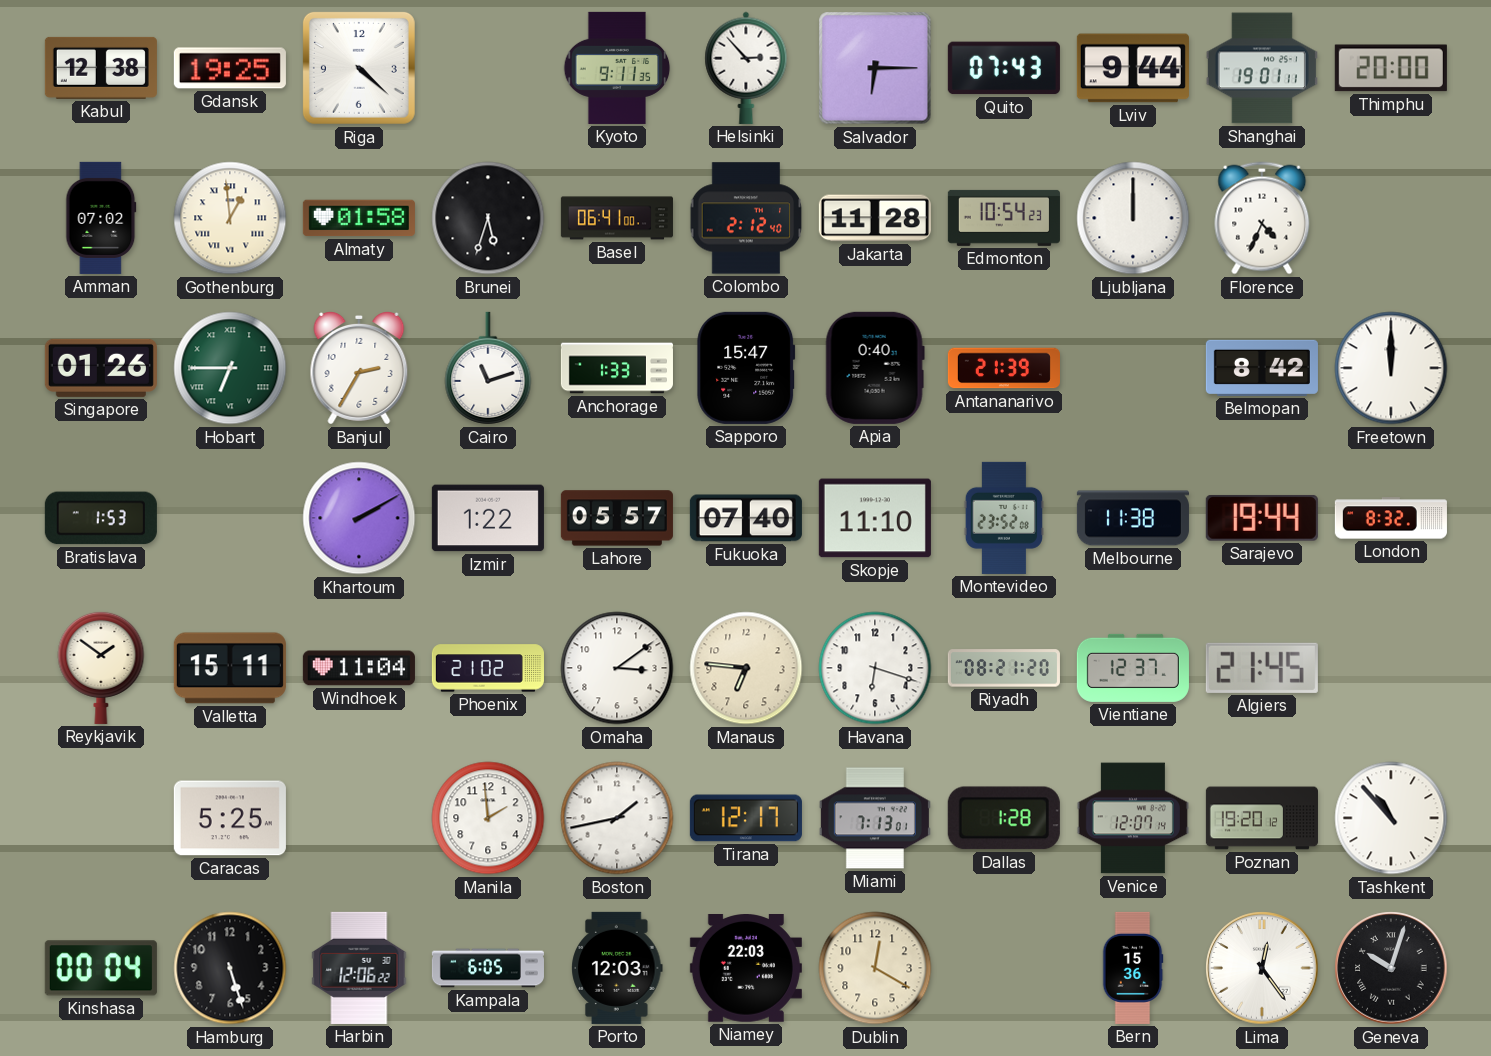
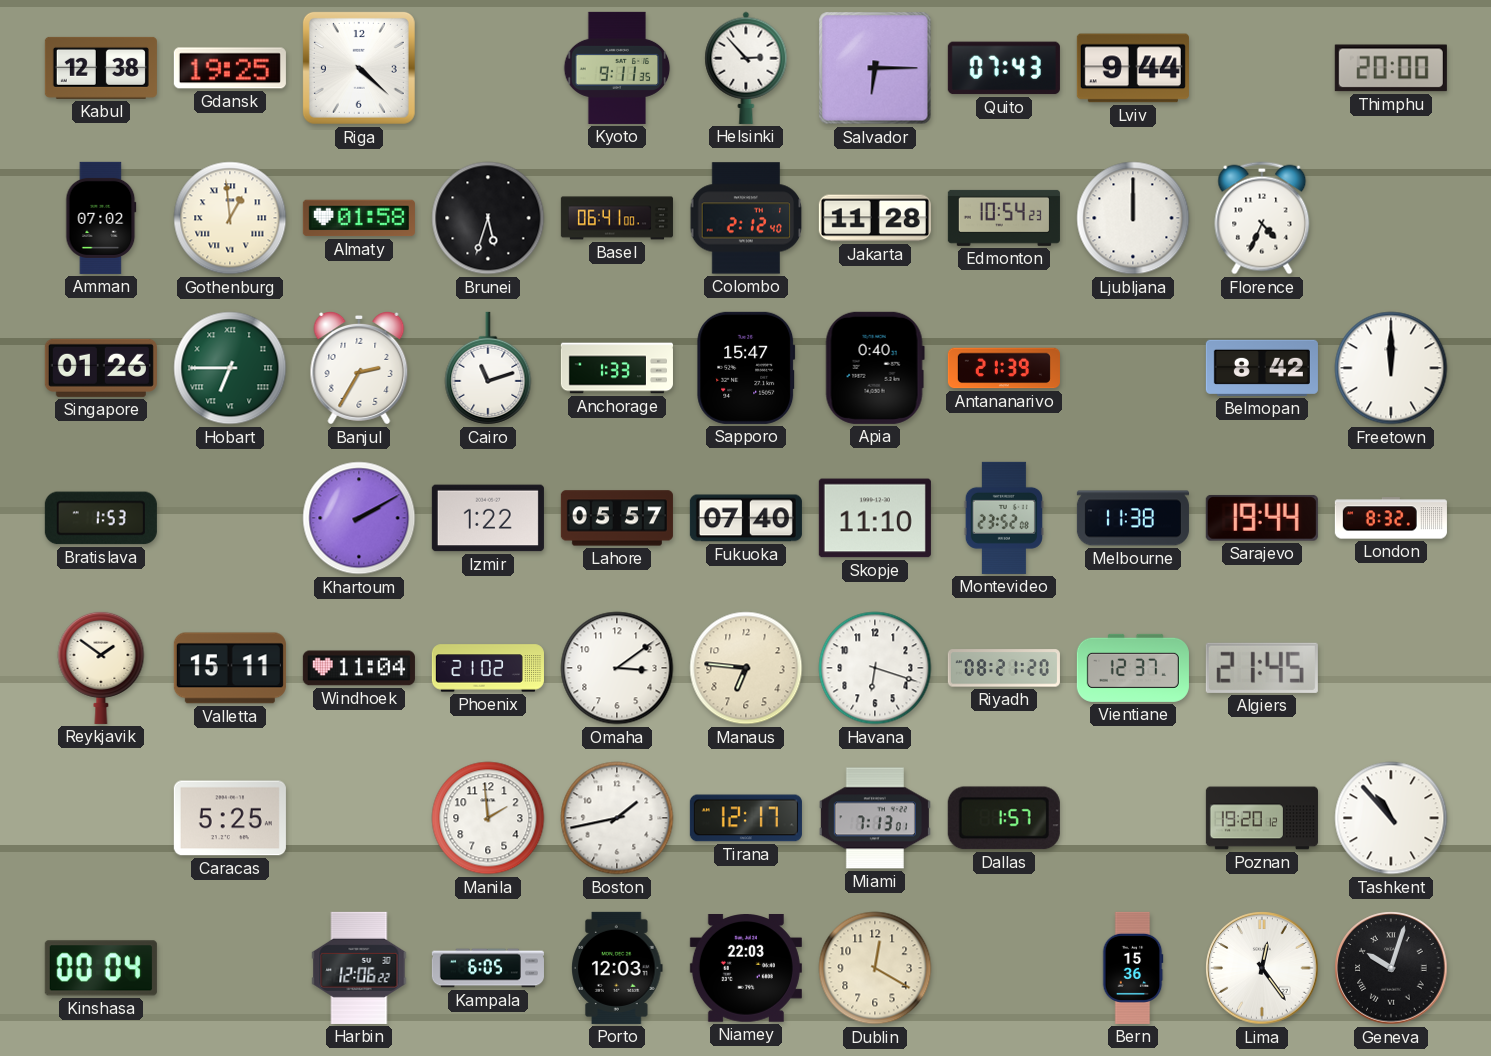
Shanghai: 19:01 -> none (1262, 68)
Dallas: 1:28 -> 1:57 (1004, 818)
Venice: 12:07 -> none (1133, 818)
Hamburg: 5:27 -> none (230, 968)
